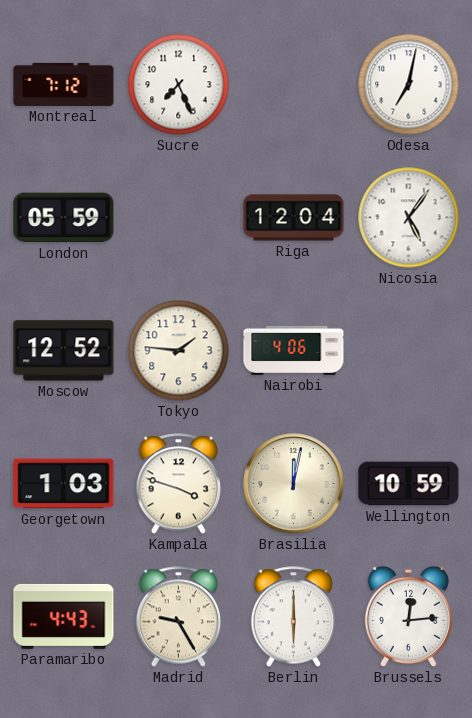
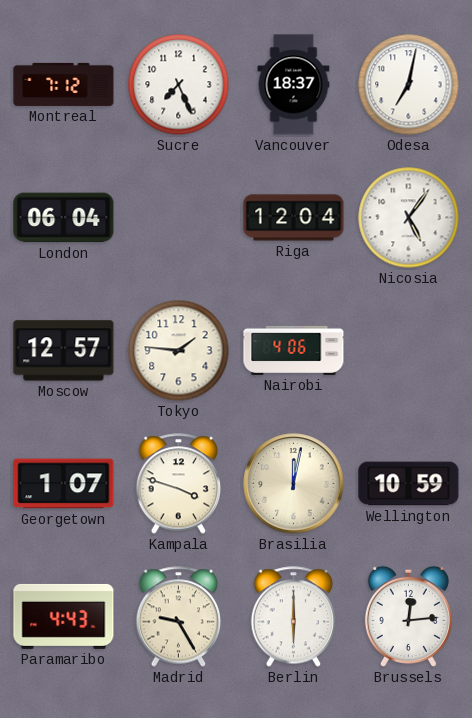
Vancouver: none -> 18:37 (294, 85)
London: 05:59 -> 06:04 (64, 218)
Moscow: 12:52 -> 12:57 (64, 351)
Georgetown: 1:03 -> 1:07 (64, 484)
